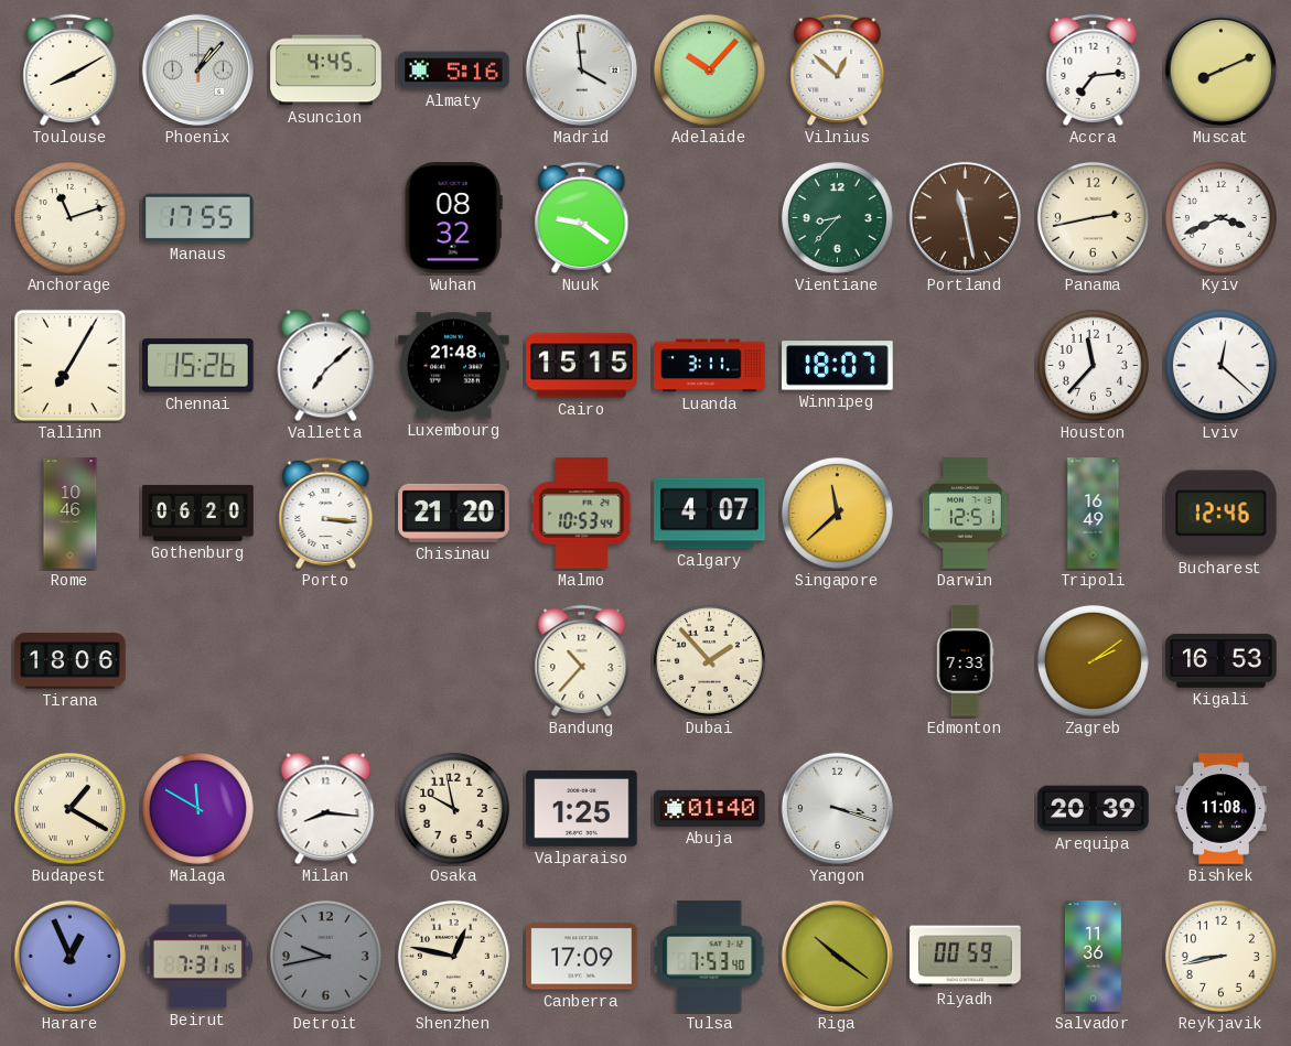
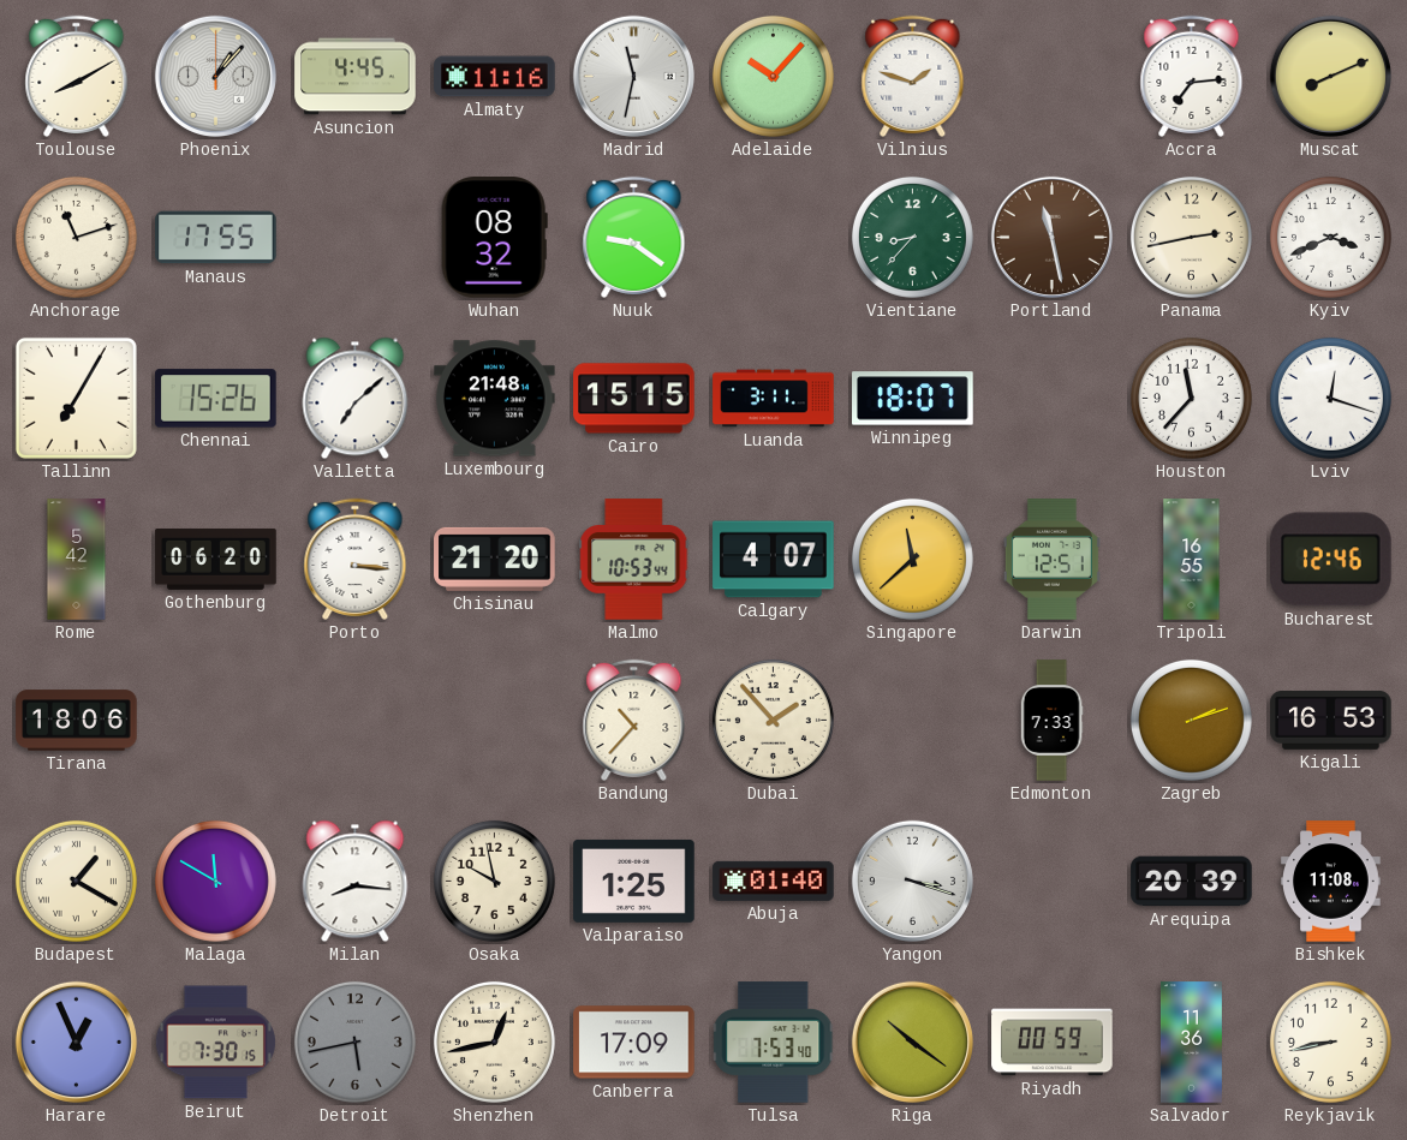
Almaty: 5:16 -> 11:16 (495, 77)
Madrid: 3:59 -> 11:32 (633, 76)
Vilnius: 12:52 -> 1:48 (913, 76)
Lviv: 12:22 -> 12:18 (1330, 398)
Rome: 10:46 -> 5:42 (77, 560)
Tripoli: 16:49 -> 16:55 (1192, 560)
Zagreb: 2:09 -> 2:12 (1191, 720)
Beirut: 7:31 -> 7:30 (215, 1043)
Detroit: 9:43 -> 5:43 (354, 1041)
Shenzhen: 12:47 -> 12:43 (494, 1041)
